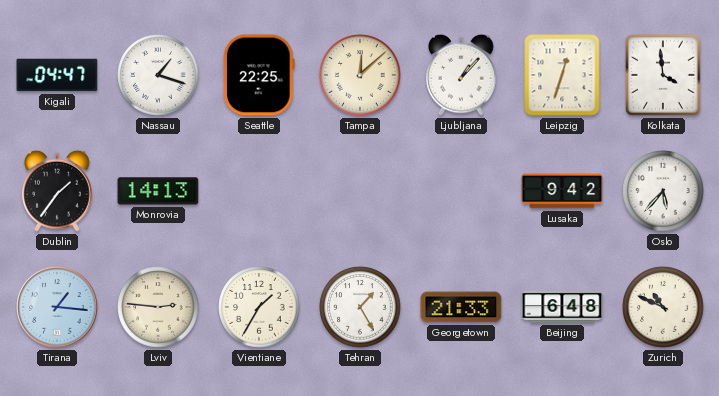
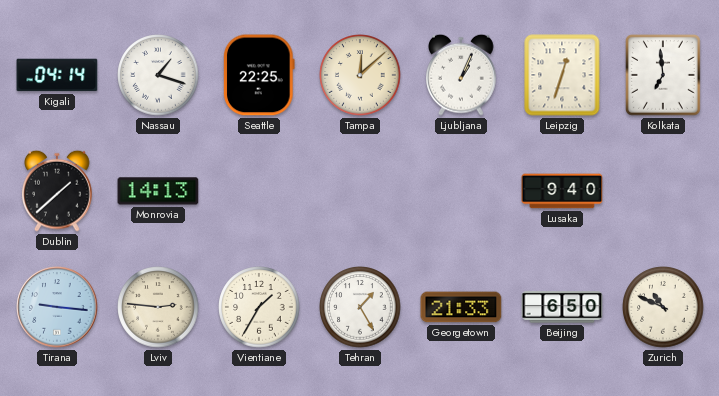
Kigali: 04:47 -> 04:14 (57, 75)
Ljubljana: 1:07 -> 1:04 (462, 75)
Kolkata: 3:59 -> 6:59 (663, 76)
Dublin: 1:36 -> 1:38 (58, 191)
Lusaka: 9:42 -> 9:40 (562, 191)
Oslo: 5:37 -> none (663, 191)
Tirana: 1:16 -> 9:16 (57, 307)
Beijing: 6:48 -> 6:50 (562, 307)
